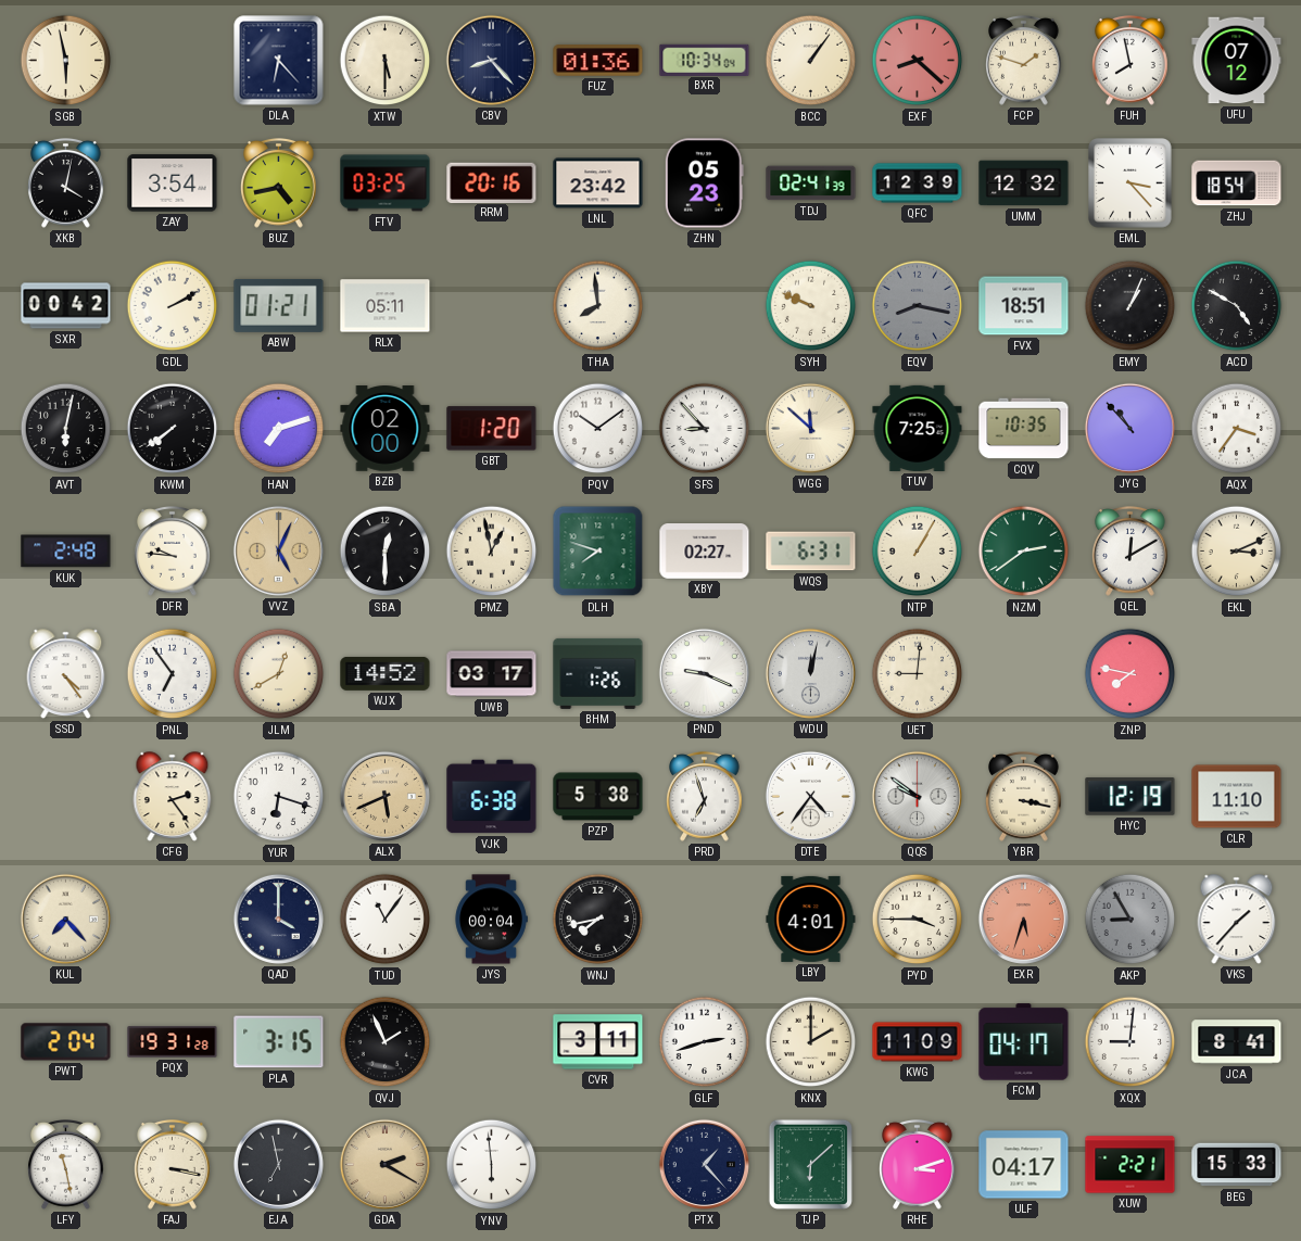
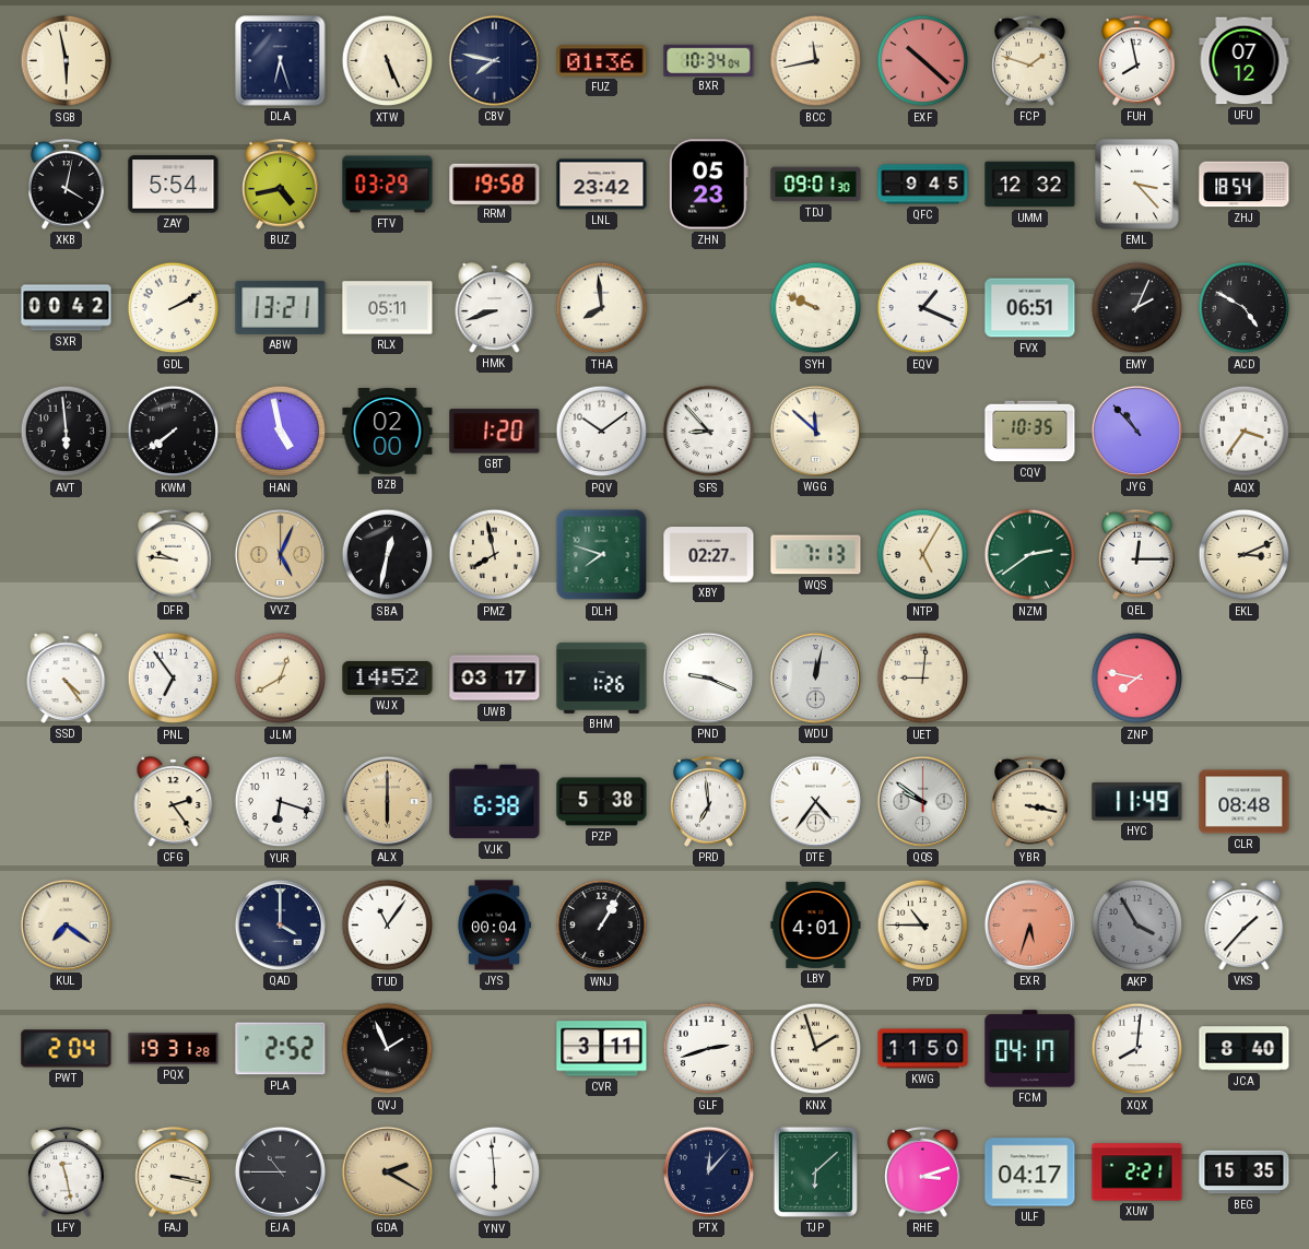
DLA: 6:23 -> 6:27 (281, 61)
XTW: 5:30 -> 5:26 (388, 61)
CBV: 8:23 -> 7:47 (494, 60)
BCC: 1:06 -> 11:43 (816, 61)
EXF: 8:22 -> 10:22 (923, 61)
ZAY: 3:54 -> 5:54 (174, 185)
FTV: 03:25 -> 03:29 (388, 185)
RRM: 20:16 -> 19:58 (495, 184)
TDJ: 02:41 -> 09:01 (816, 185)
QFC: 12:39 -> 9:45 (923, 185)
ABW: 01:21 -> 13:21 (281, 307)
HMK: none -> 8:42 (495, 308)
EQV: 8:17 -> 1:19 (923, 308)
EQV dial: grey -> white (923, 308)
FVX: 18:51 -> 06:51 (1030, 308)
EMY: 1:04 -> 2:04 (1137, 308)
AVT: 6:02 -> 5:59 (67, 432)
HAN: 7:12 -> 4:58 (281, 432)
TUV: 7:25 -> none (918, 428)
KUK: 2:48 -> none (66, 552)
SBA: 12:30 -> 12:32 (388, 555)
PMZ: 12:58 -> 7:58 (495, 555)
WQS: 6:31 -> 7:13 (816, 555)
NTP: 1:05 -> 5:05 (923, 555)
QEL: 12:10 -> 12:15 (1137, 555)
ALX: 5:41 -> 6:00 (387, 801)
PRD: 6:57 -> 6:59 (709, 802)
HYC: 12:19 -> 11:49 (1137, 802)
CLR: 11:10 -> 08:48 (1245, 802)
KUL: 7:23 -> 7:21 (66, 924)
WNJ: 7:43 -> 1:05 (602, 926)
PYD: 3:45 -> 10:45 (923, 926)
AKP: 8:55 -> 3:55 (1137, 926)
PLA: 3:15 -> 2:52 (281, 1049)
KNX: 2:00 -> 1:57 (816, 1049)
KWG: 11:09 -> 11:50 (923, 1049)
XQX: 9:01 -> 8:01 (1137, 1049)
JCA: 8:41 -> 8:40 (1245, 1049)
EJA: 6:58 -> 10:45 (280, 1171)
PTX: 1:23 -> 12:07 (708, 1171)
BEG: 15:33 -> 15:35 (1245, 1173)
